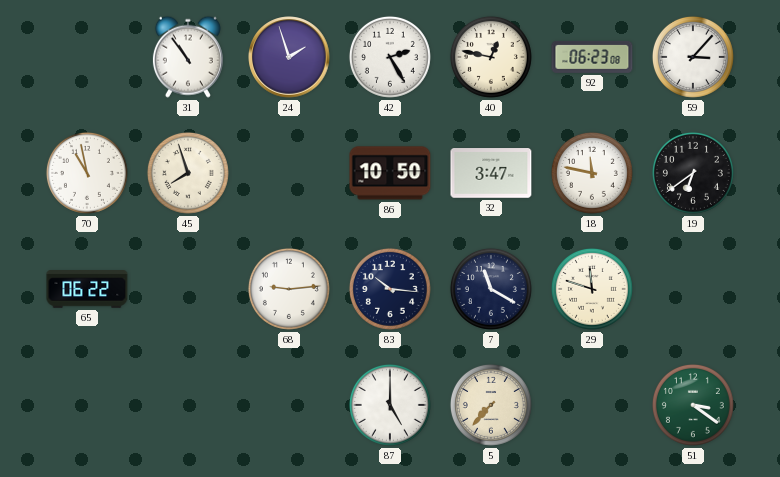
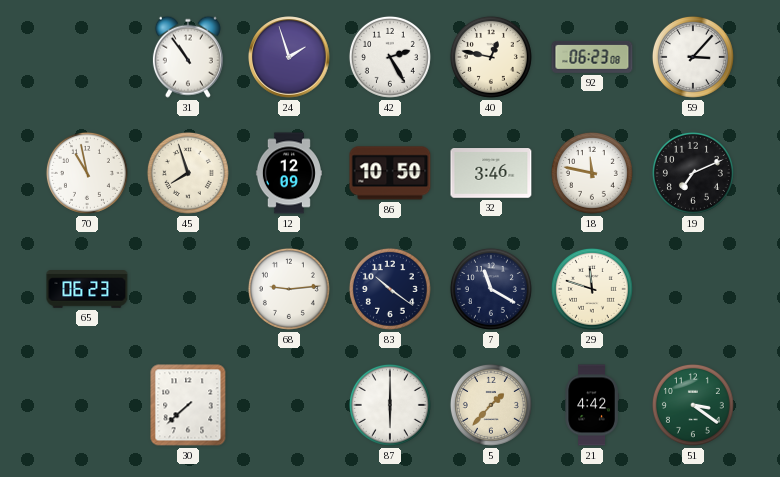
12: none -> 12:09 (289, 173)
32: 3:47 -> 3:46 (491, 173)
19: 6:39 -> 7:11 (693, 173)
65: 06:22 -> 06:23 (87, 289)
83: 10:16 -> 10:21 (390, 289)
30: none -> 7:38 (188, 405)
87: 5:00 -> 6:00 (390, 405)
5: 7:37 -> 1:37 (491, 405)
21: none -> 4:42 (592, 405)
